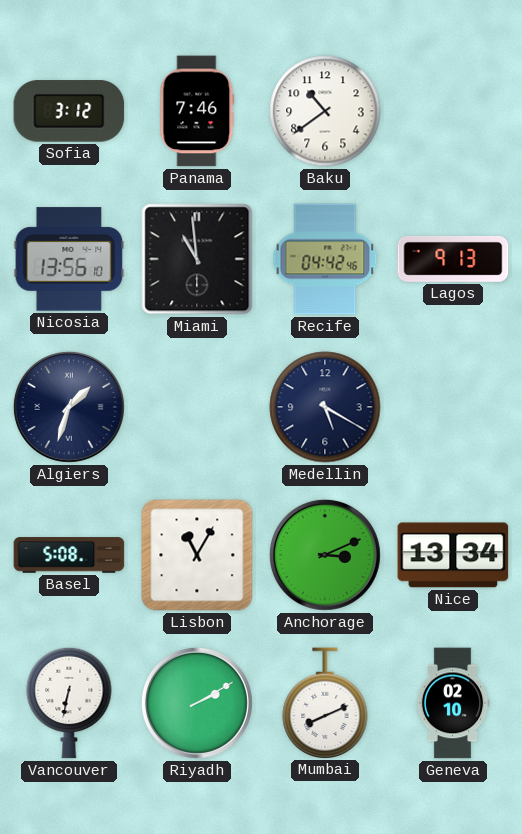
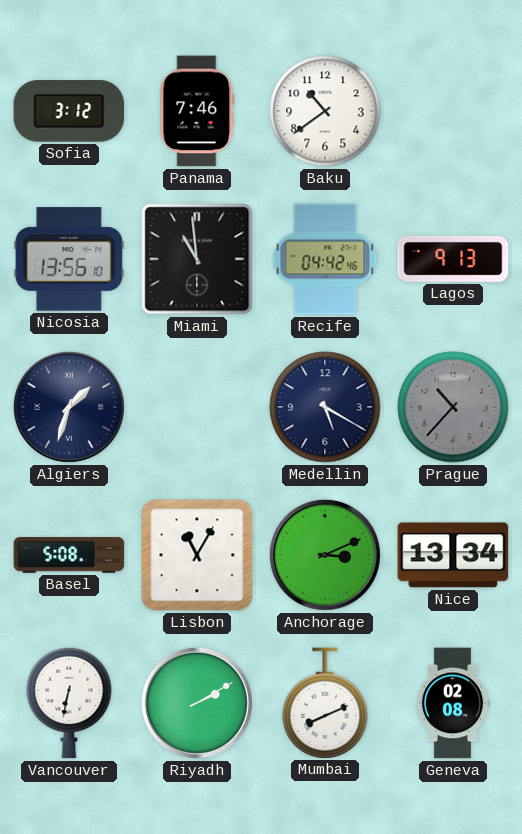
Prague: none -> 10:37 (453, 407)
Geneva: 02:10 -> 02:08 (453, 703)
